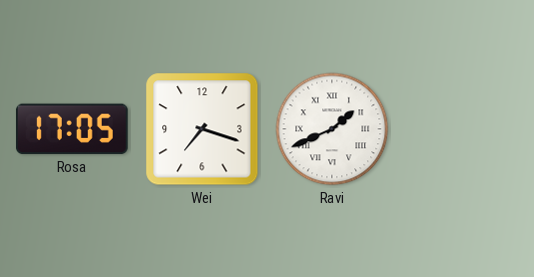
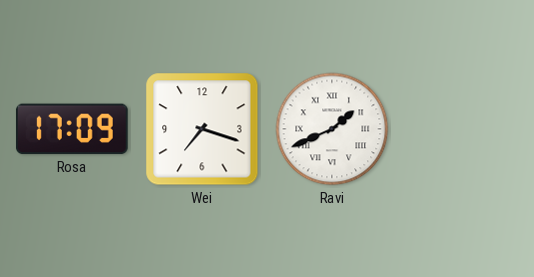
Rosa: 17:05 -> 17:09 (72, 129)
